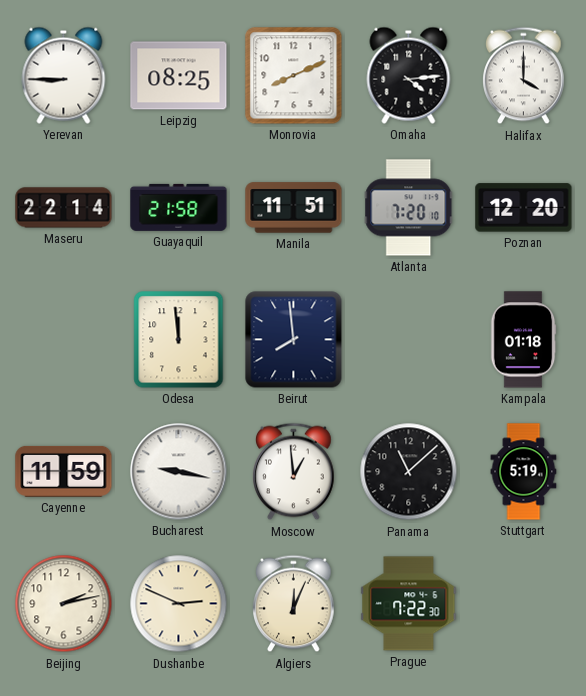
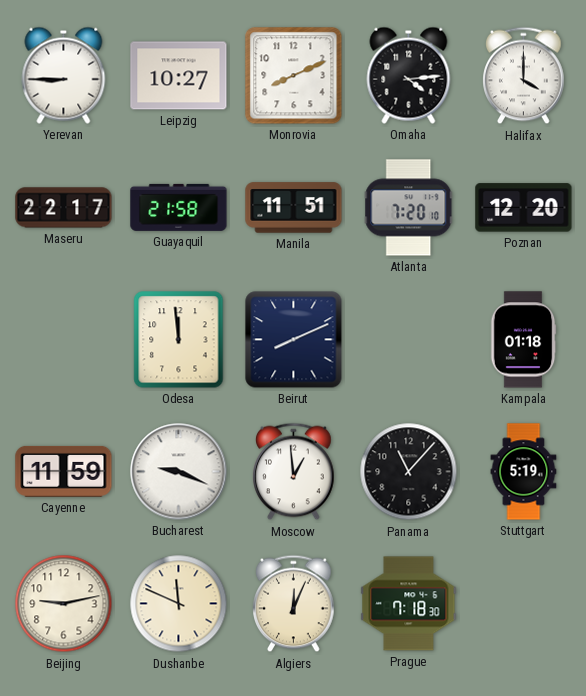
Leipzig: 08:25 -> 10:27 (179, 76)
Maseru: 22:14 -> 22:17 (64, 208)
Beirut: 7:59 -> 8:11 (294, 340)
Bucharest: 9:17 -> 9:19 (179, 472)
Panama: 11:08 -> 11:07 (409, 472)
Beijing: 2:13 -> 9:13 (64, 604)
Dushanbe: 2:49 -> 11:49 (179, 604)
Prague: 7:22 -> 7:18 (409, 604)
